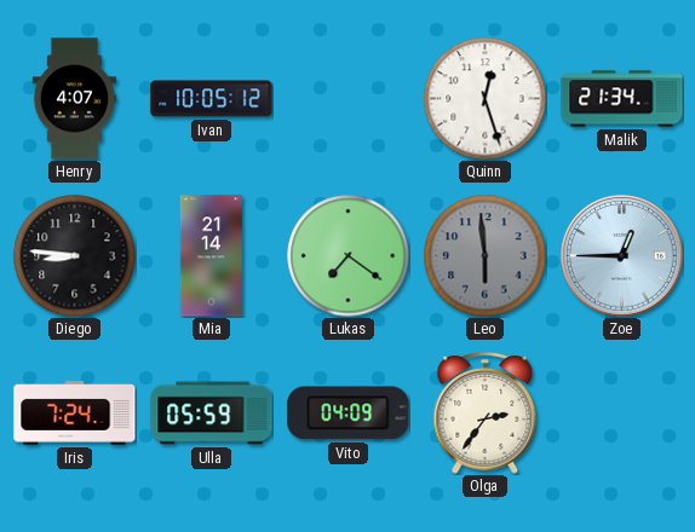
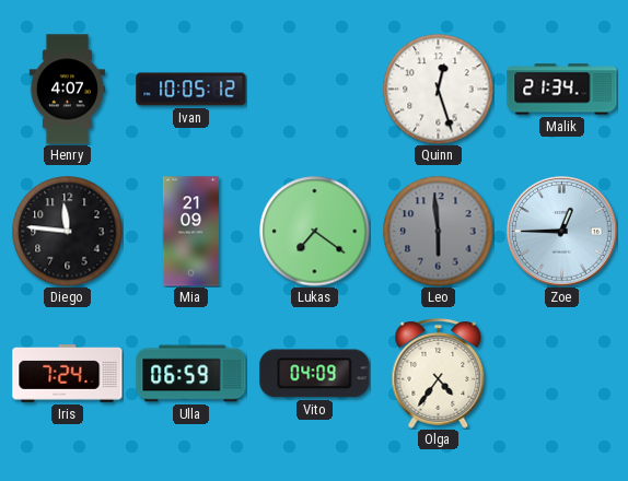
Diego: 8:46 -> 11:46 (68, 232)
Mia: 21:14 -> 21:09 (190, 232)
Ulla: 05:59 -> 06:59 (191, 374)
Olga: 2:36 -> 4:36 (439, 374)
